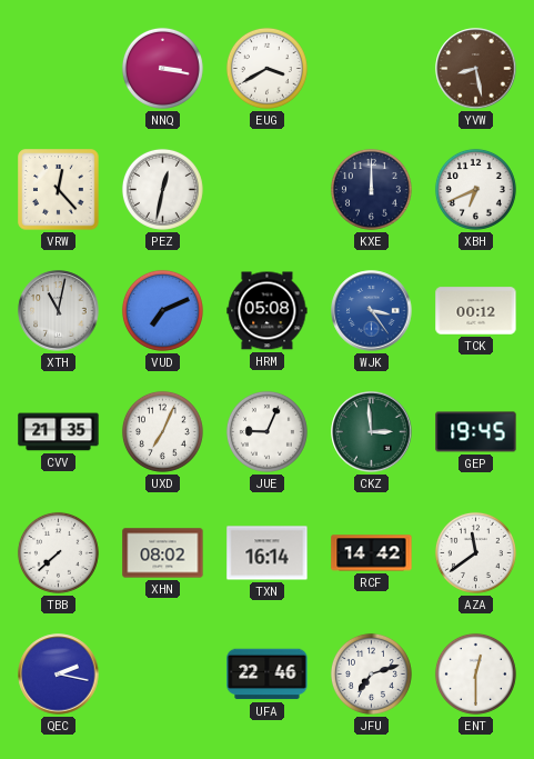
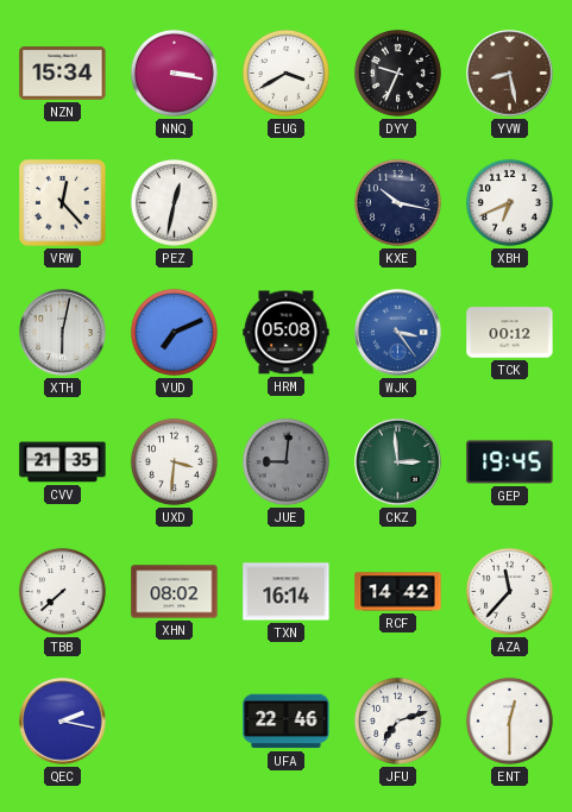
NZN: none -> 15:34 (63, 74)
DYY: none -> 9:34 (397, 73)
KXE: 12:00 -> 10:17 (397, 202)
XTH: 11:02 -> 6:02 (63, 333)
UXD: 7:04 -> 3:31 (174, 461)
JUE: 9:04 -> 9:01 (285, 461)
JUE dial: white -> grey (285, 461)
AZA: 11:39 -> 11:37 (509, 591)
